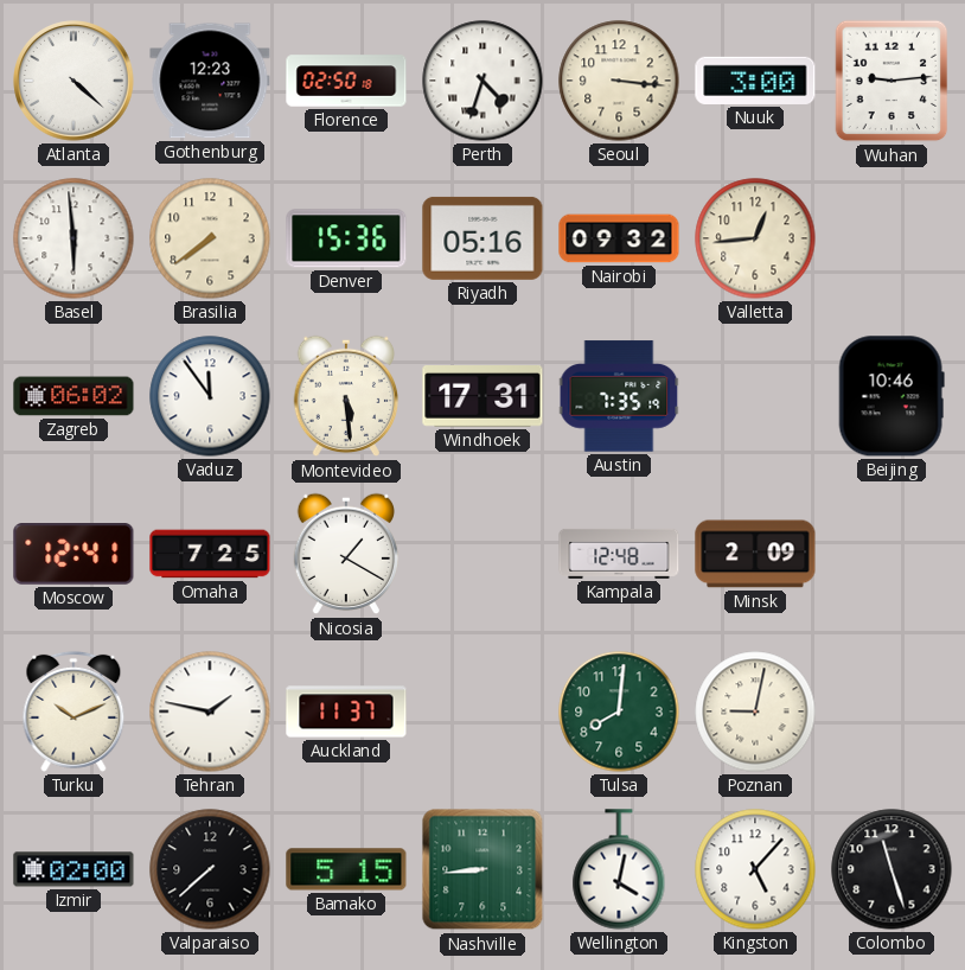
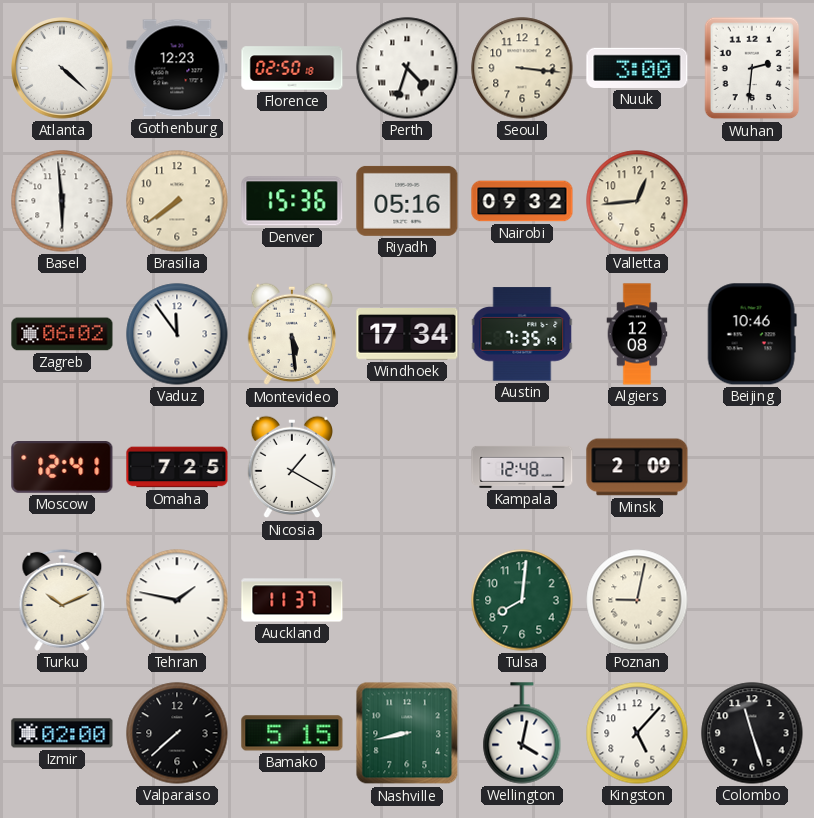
Wuhan: 9:14 -> 2:31 (752, 68)
Windhoek: 17:31 -> 17:34 (407, 335)
Algiers: none -> 12:08 (637, 334)
Nashville: 8:44 -> 8:43 (407, 733)
